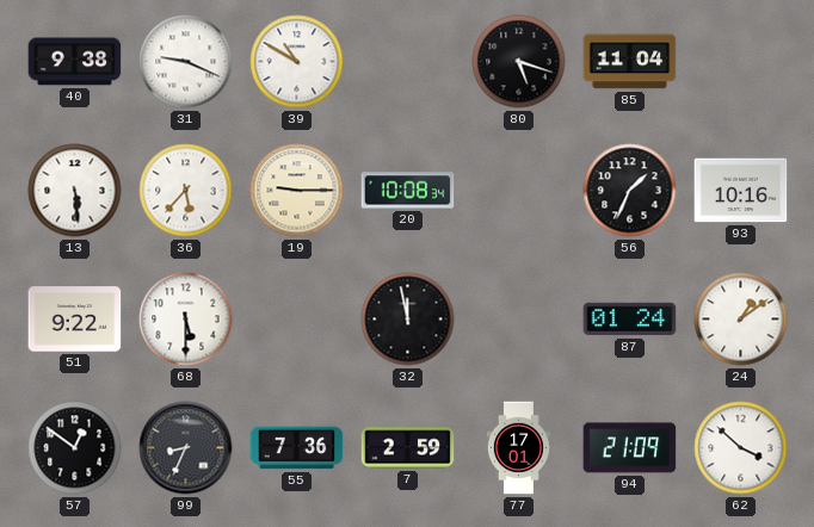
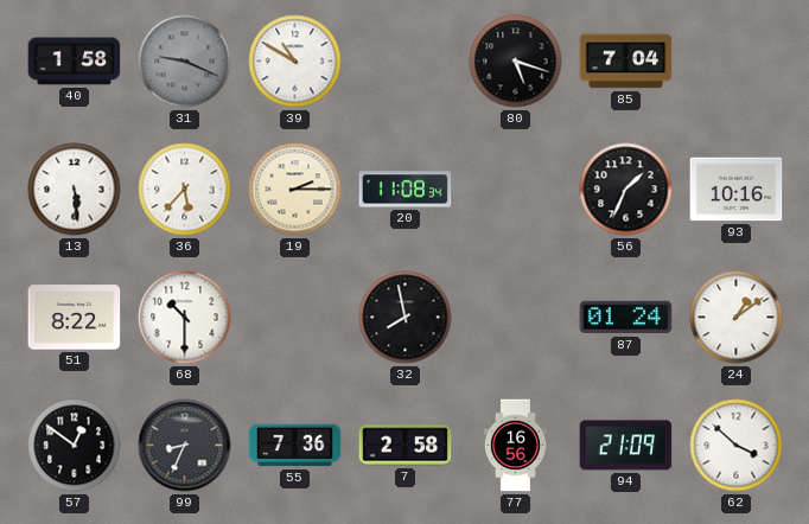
40: 9:38 -> 1:58 (75, 62)
31 dial: white -> grey (185, 62)
85: 11:04 -> 7:04 (626, 62)
19: 9:15 -> 2:15 (295, 190)
20: 10:08 -> 11:08 (406, 190)
51: 9:22 -> 8:22 (75, 318)
68: 5:30 -> 10:30 (185, 318)
32: 11:58 -> 7:58 (406, 318)
7: 2:59 -> 2:58 (406, 446)
77: 17:01 -> 16:56 (515, 446)
